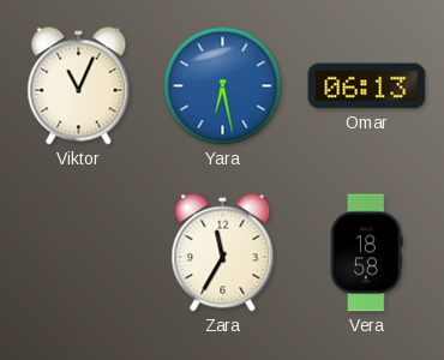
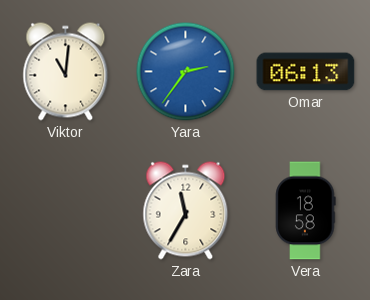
Viktor: 11:04 -> 11:01 (66, 72)
Yara: 6:28 -> 2:36 (186, 72)
